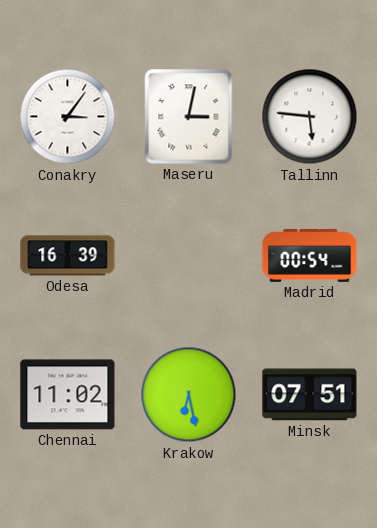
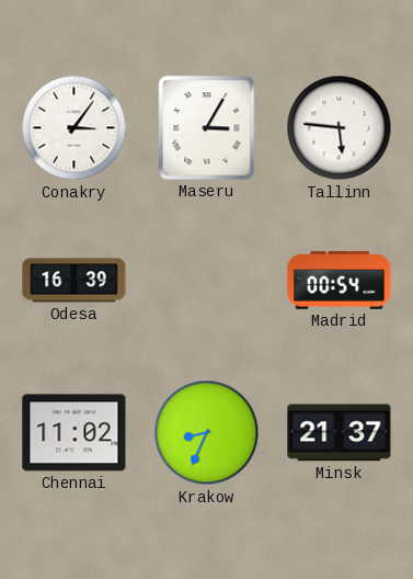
Maseru: 3:02 -> 3:05 (207, 128)
Krakow: 6:28 -> 8:34 (207, 433)
Minsk: 07:51 -> 21:37 (340, 433)
